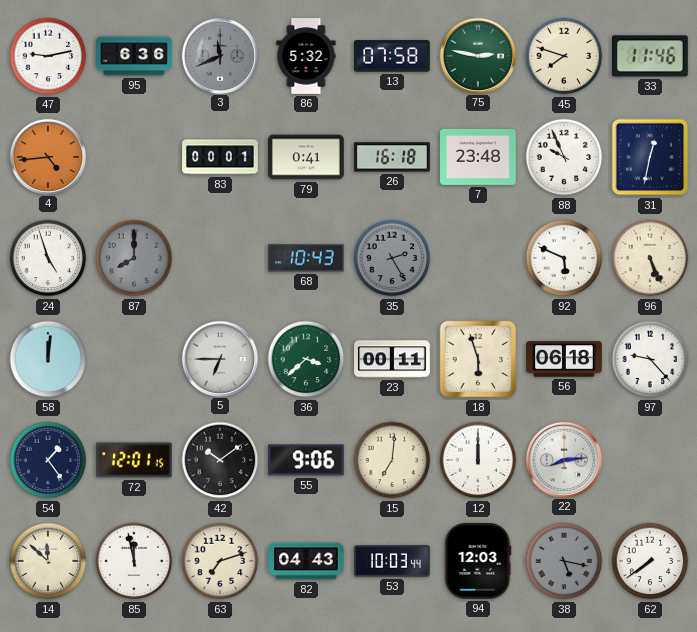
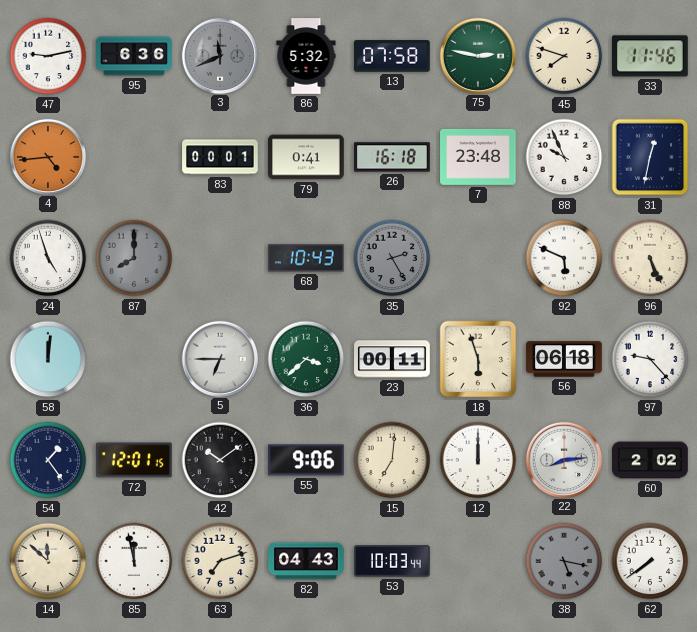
60: none -> 2:02 (650, 460)
94: 12:03 -> none (478, 561)
